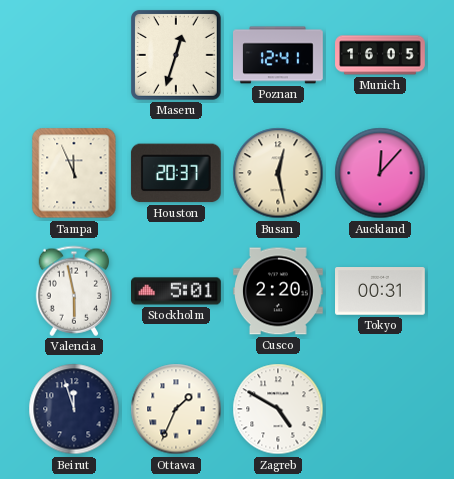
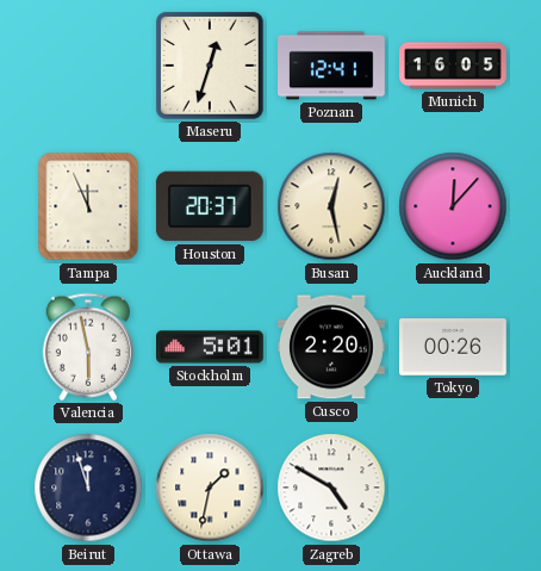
Tokyo: 00:31 -> 00:26 (454, 348)
Ottawa: 1:34 -> 1:32 (210, 488)
